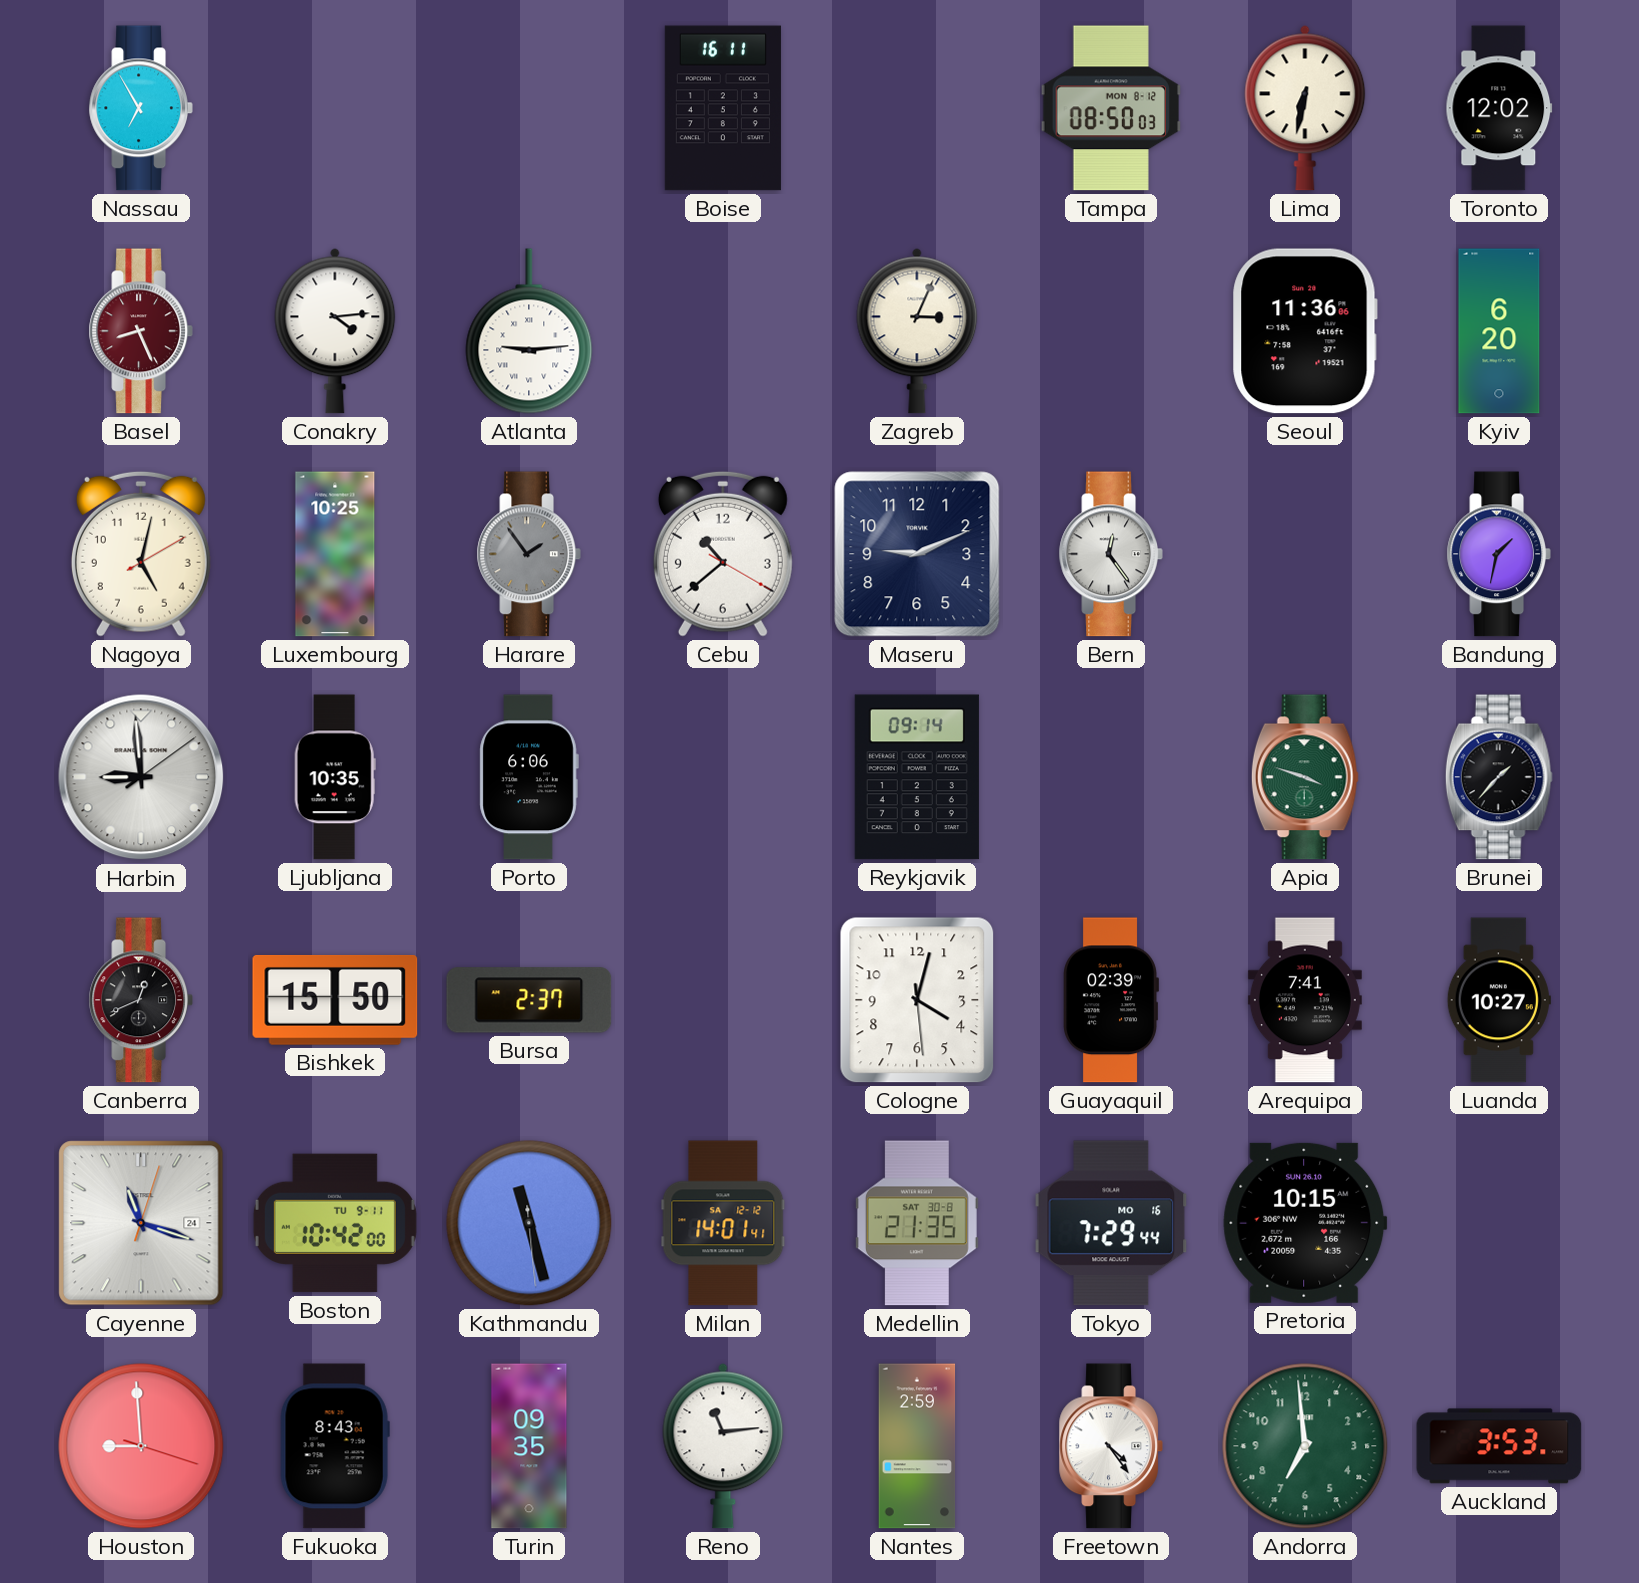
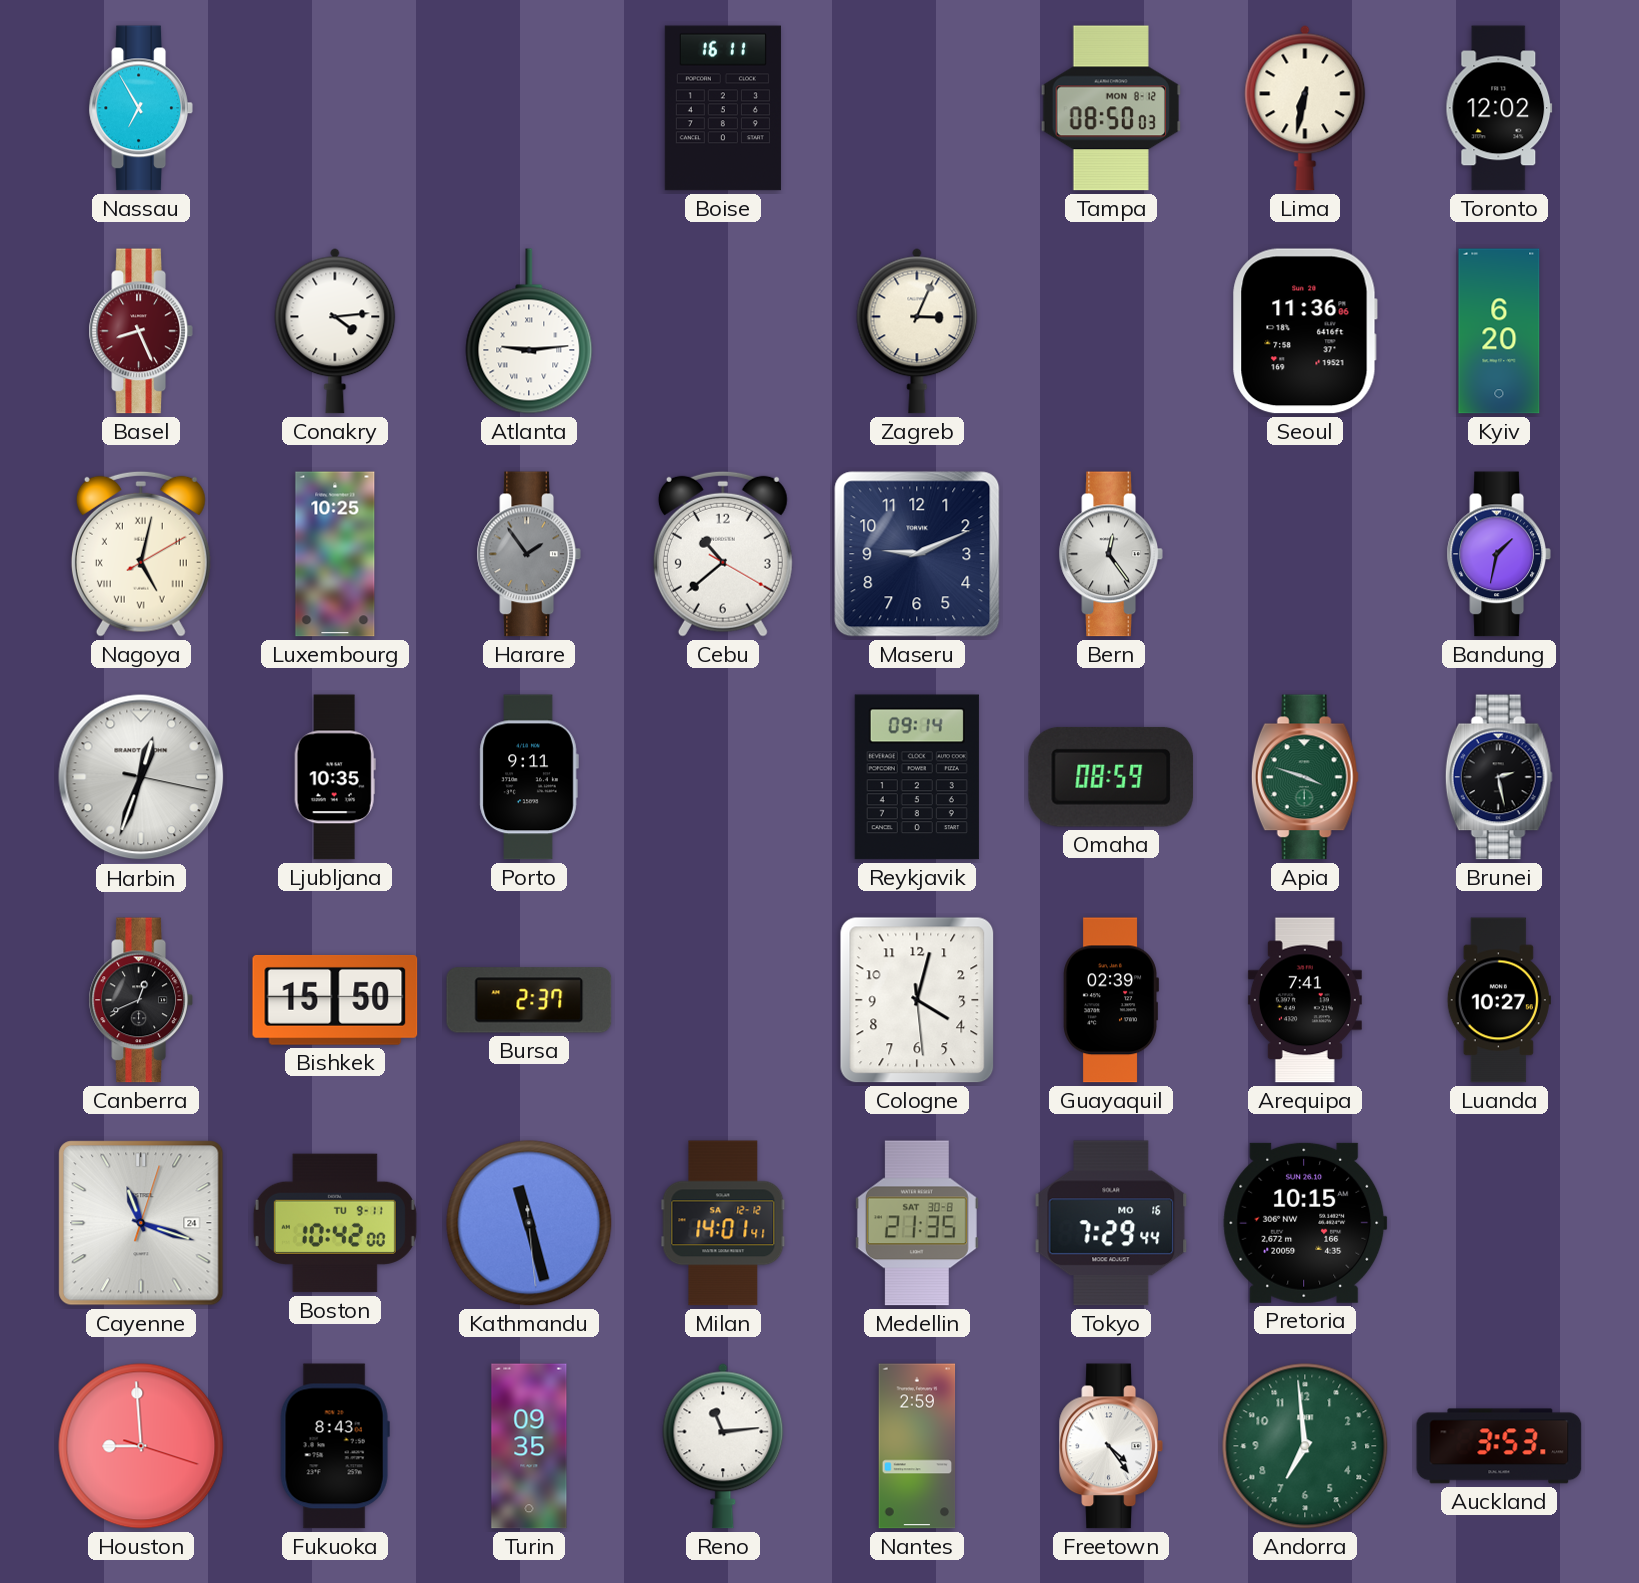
Nagoya numerals: Arabic -> Roman (141, 554)
Harbin: 8:59 -> 12:33 (141, 777)
Porto: 6:06 -> 9:11 (529, 777)
Omaha: none -> 08:59 (1111, 777)
Brunei: 1:37 -> 2:28 (1499, 777)
